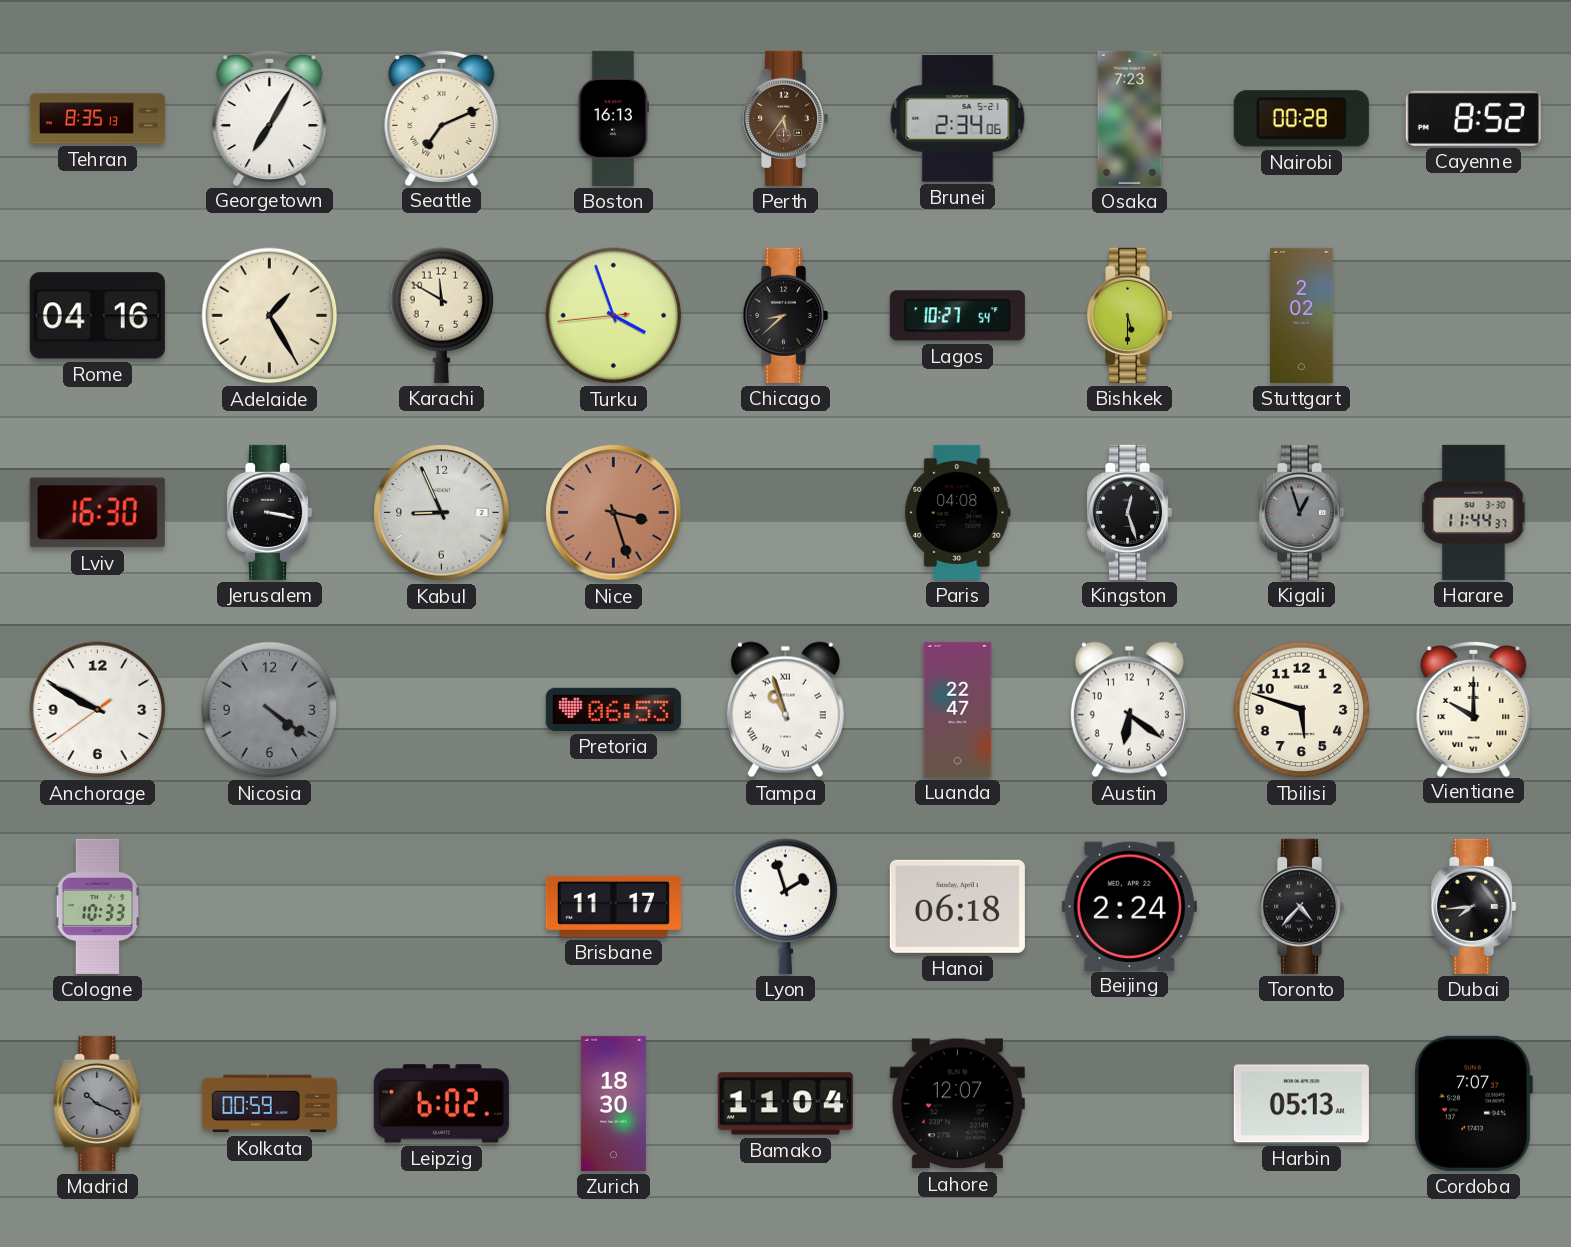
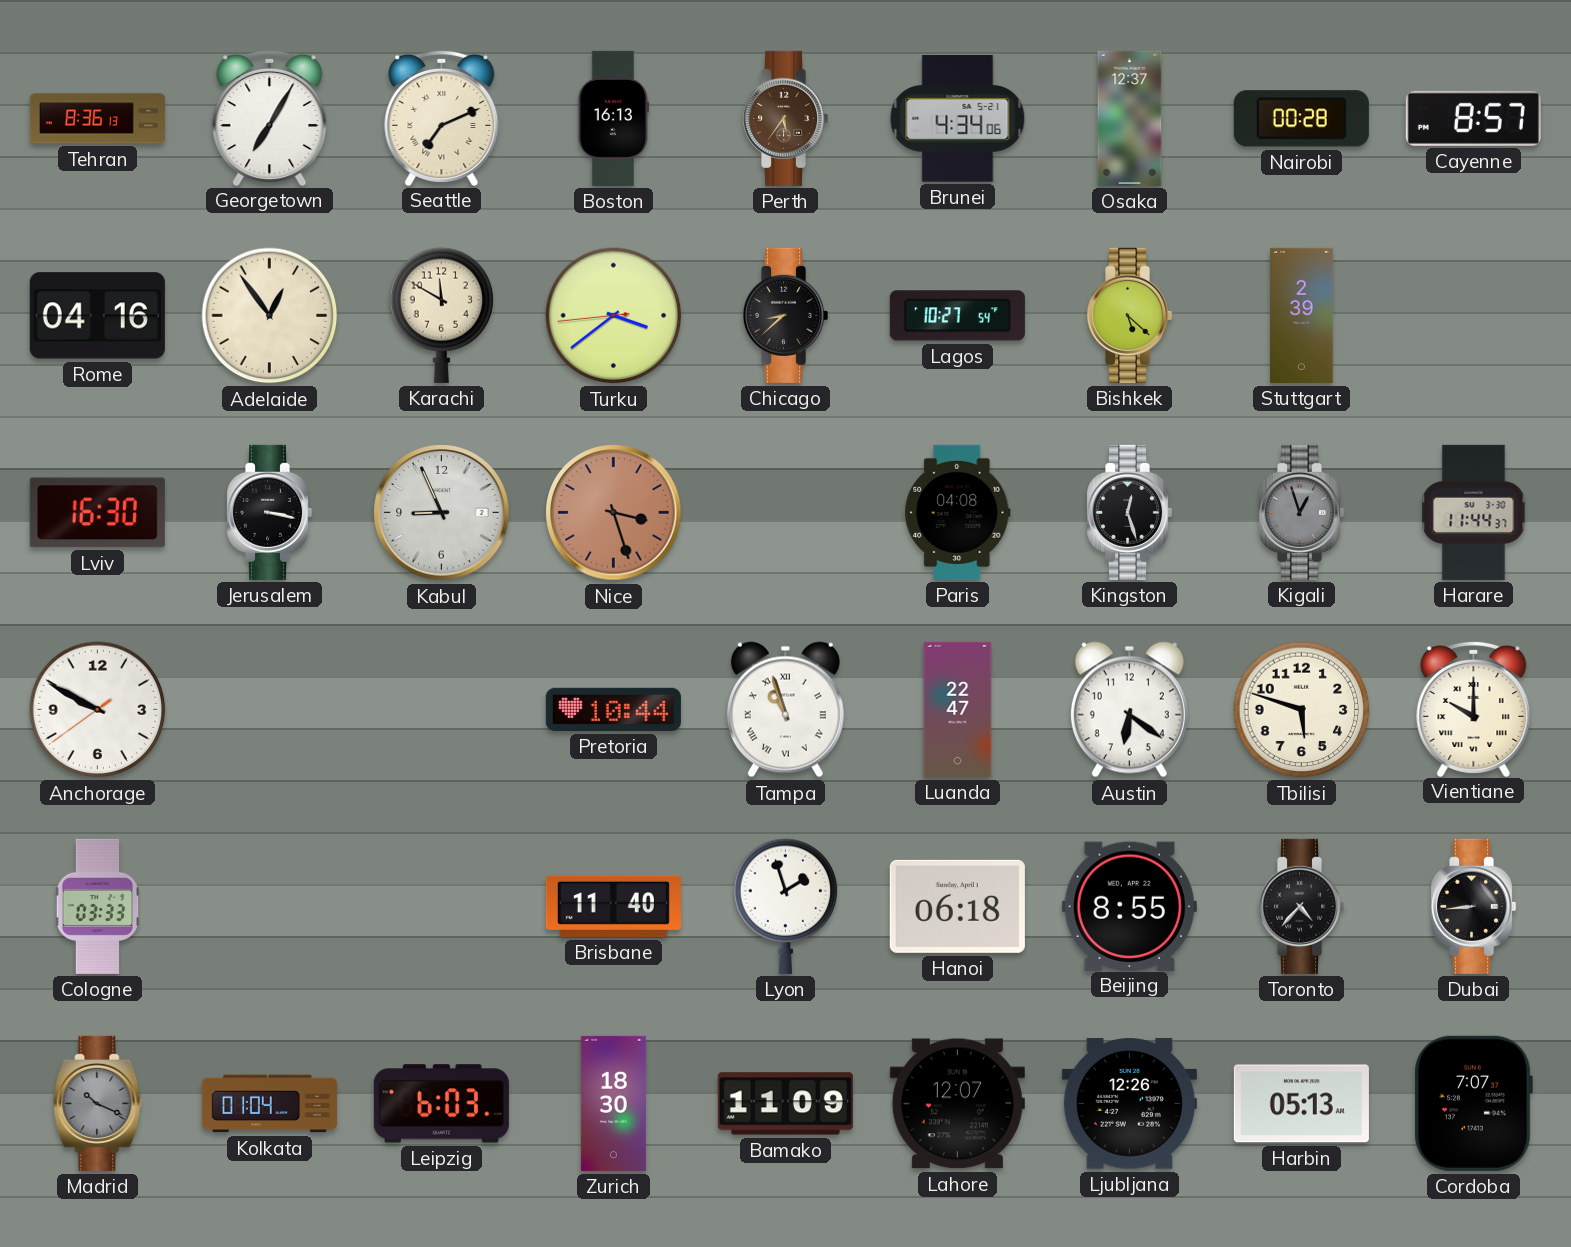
Tehran: 8:35 -> 8:36 (97, 119)
Brunei: 2:34 -> 4:34 (958, 119)
Osaka: 7:23 -> 12:37 (1130, 118)
Cayenne: 8:52 -> 8:57 (1473, 118)
Adelaide: 1:25 -> 12:54 (270, 316)
Turku: 3:56 -> 3:38 (614, 316)
Bishkek: 5:30 -> 5:22 (1130, 315)
Stuttgart: 2:02 -> 2:39 (1302, 315)
Nicosia: 4:21 -> none (270, 710)
Pretoria: 06:53 -> 10:44 (613, 709)
Cologne: 10:33 -> 03:33 (98, 906)
Brisbane: 11:17 -> 11:40 (613, 906)
Beijing: 2:24 -> 8:55 (1129, 906)
Dubai: 7:44 -> 8:44 (1474, 906)
Kolkata: 00:59 -> 01:04 (269, 1104)
Leipzig: 6:02 -> 6:03 (441, 1104)
Bamako: 11:04 -> 11:09 (785, 1104)
Ljubljana: none -> 12:26 (1129, 1104)
